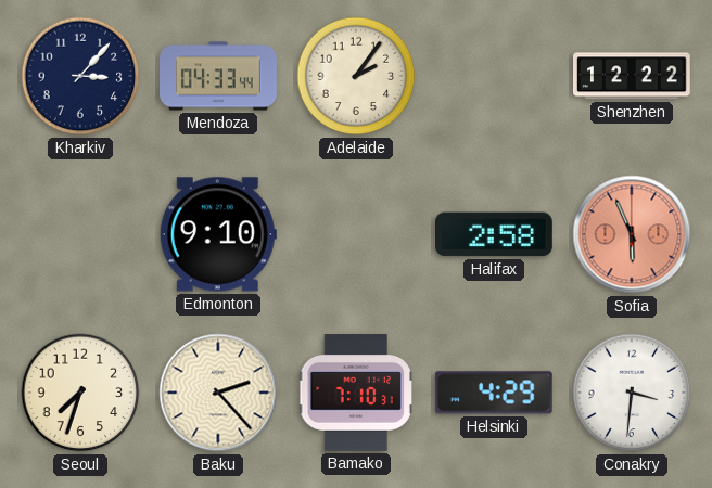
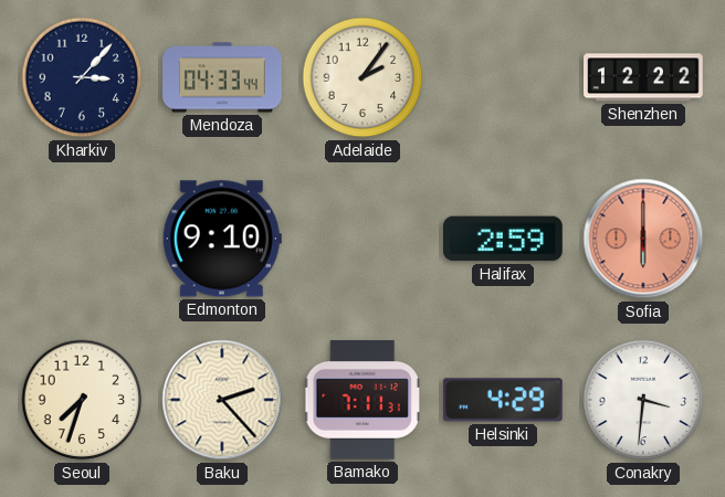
Halifax: 2:58 -> 2:59 (504, 239)
Sofia: 5:56 -> 6:00 (643, 239)
Bamako: 7:10 -> 7:11 (362, 401)
